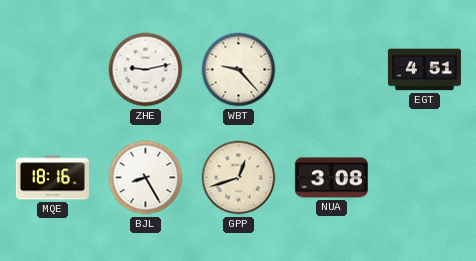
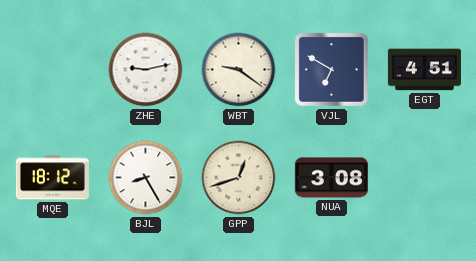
WBT: 9:23 -> 9:21 (239, 70)
VJL: none -> 6:50 (331, 69)
MQE: 18:16 -> 18:12 (52, 178)
